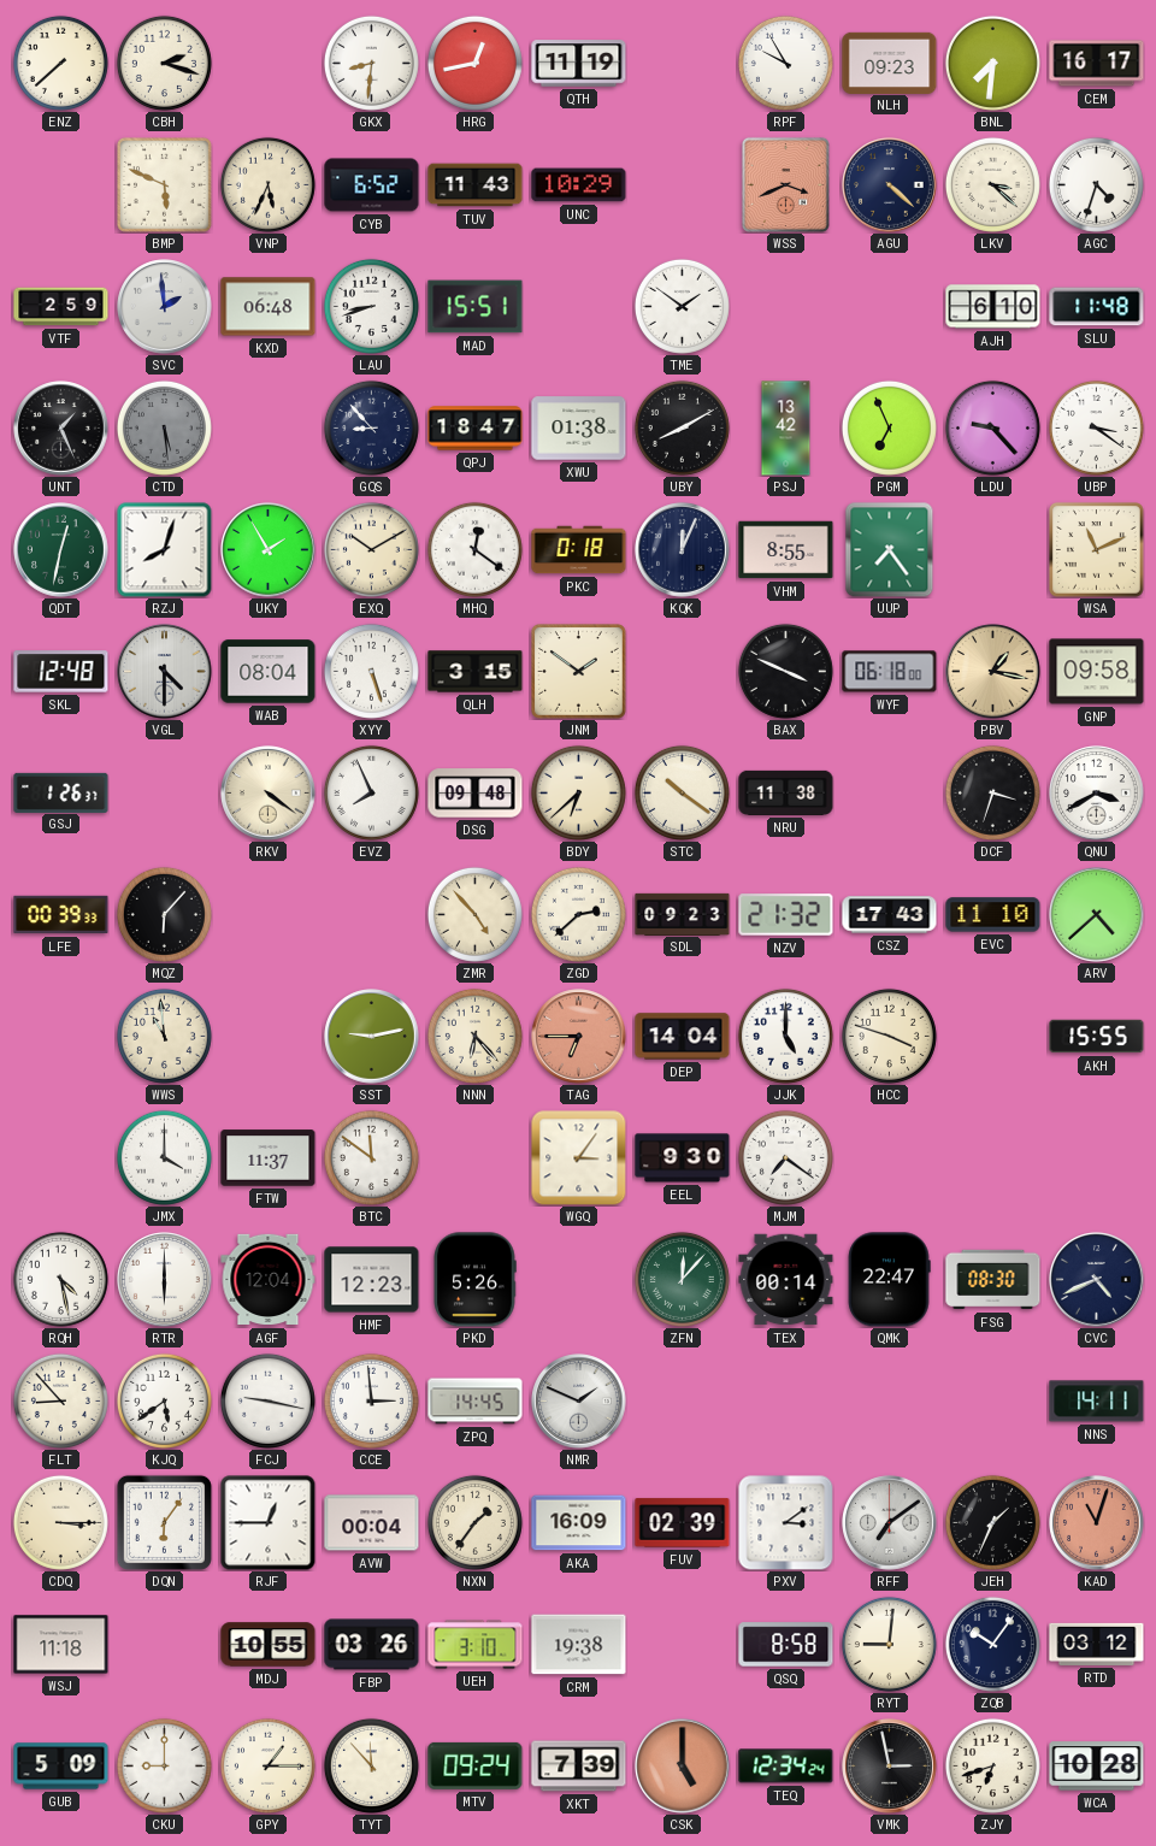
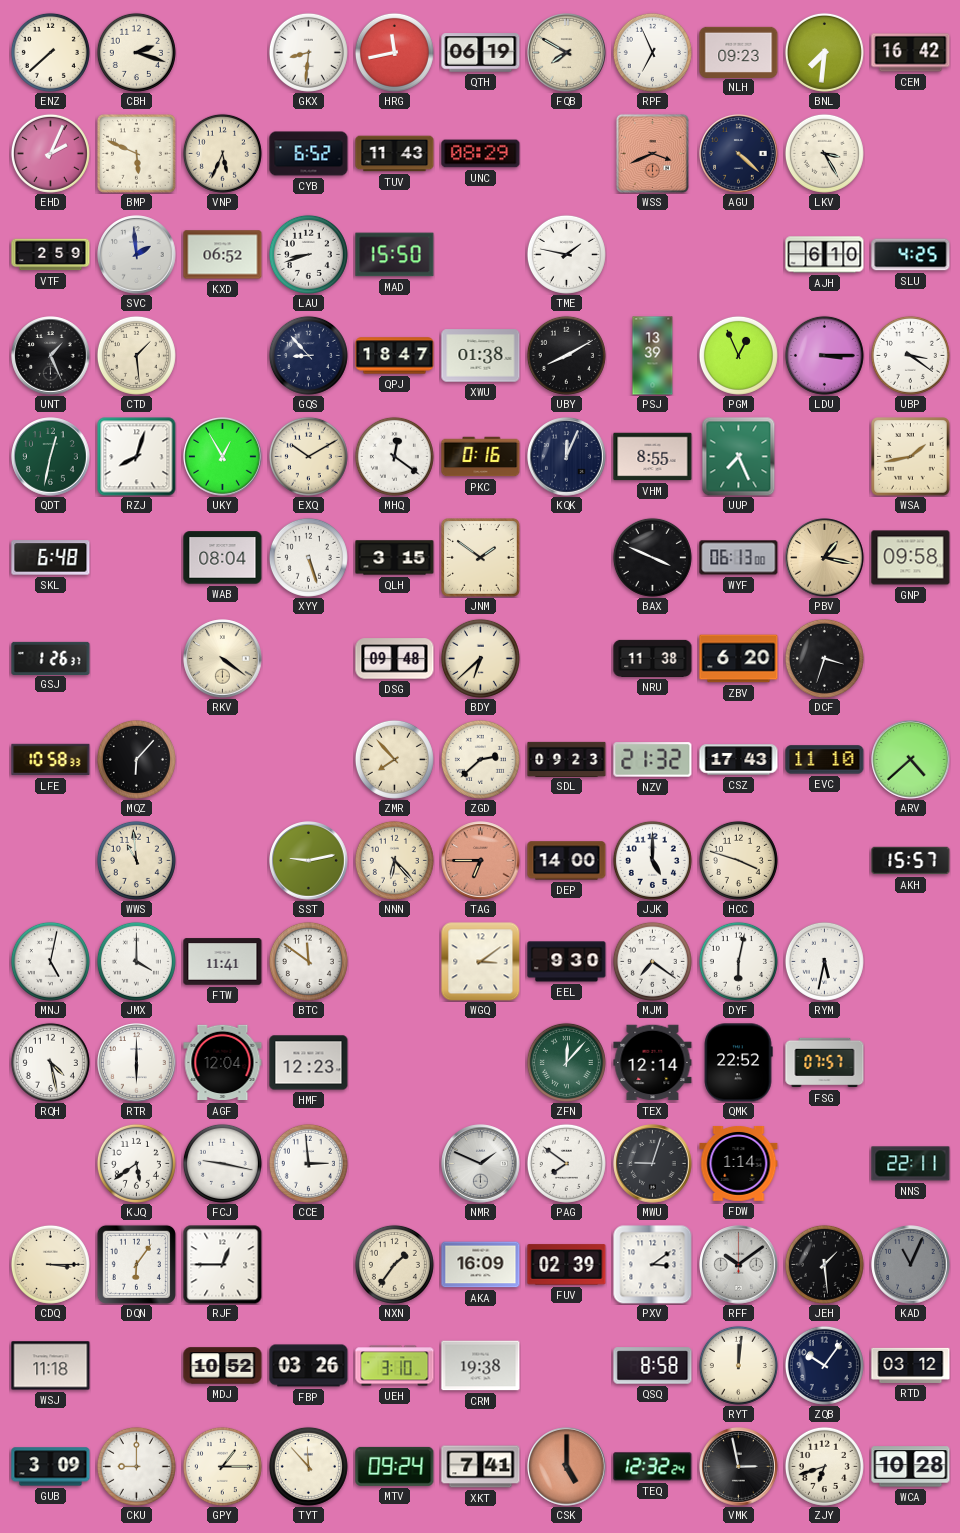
HRG: 12:43 -> 11:43 (394, 52)
QTH: 11:19 -> 06:19 (481, 53)
FQB: none -> 7:50 (567, 53)
RPF: 9:55 -> 6:56 (652, 52)
CEM: 16:17 -> 16:42 (911, 53)
EHD: none -> 2:04 (50, 153)
UNC: 10:29 -> 08:29 (481, 154)
LKV: 3:22 -> 3:25 (824, 153)
AGC: 4:33 -> none (1096, 184)
KXD: 06:48 -> 06:52 (223, 255)
MAD: 15:51 -> 15:50 (395, 255)
TME: 1:51 -> 1:47 (566, 254)
SLU: 11:48 -> 4:25 (911, 255)
CTD: 5:29 -> 1:29 (136, 355)
CTD dial: grey -> cream (136, 355)
PSJ: 13:42 -> 13:39 (653, 356)
PGM: 6:56 -> 12:56 (738, 355)
LDU: 9:23 -> 3:15 (824, 355)
UKY: 1:55 -> 12:55 (223, 457)
PKC: 0:18 -> 0:16 (481, 457)
UUP: 7:24 -> 7:26 (739, 456)
WSA: 11:11 -> 1:43 (911, 457)
SKL: 12:48 -> 6:48 (51, 558)
VGL: 4:30 -> none (165, 672)
WYF: 06:18 -> 06:13 (739, 558)
EVZ: 7:56 -> none (371, 792)
STC: 10:21 -> none (682, 792)
ZBV: none -> 6:20 (739, 659)
QNU: 3:40 -> none (1097, 794)
LFE: 00:39 -> 10:58 (51, 760)
ZMR: 4:53 -> 7:53 (394, 759)
DEP: 14:04 -> 14:00 (567, 861)
AKH: 15:55 -> 15:57 (911, 861)
MNJ: none -> 5:02 (50, 961)
FTW: 11:37 -> 11:41 (223, 962)
WGQ: 3:06 -> 3:09 (480, 961)
DYF: none -> 6:02 (738, 961)
RYM: none -> 5:32 (824, 961)
PKD: 5:26 -> none (474, 1280)
TEX: 00:14 -> 12:14 (653, 1063)
QMK: 22:47 -> 22:52 (738, 1063)
FSG: 08:30 -> 07:57 (825, 1063)
CVC: 4:41 -> none (1097, 1280)
FLT: 8:53 -> none (60, 1400)
ZPQ: 14:45 -> none (476, 1402)
PAG: none -> 7:51 (566, 1163)
MWU: none -> 9:03 (653, 1164)
FDW: none -> 1:14 (739, 1163)
NNS: 14:11 -> 22:11 (911, 1164)
AVW: 00:04 -> none (372, 1523)
RFF: 7:09 -> 10:09 (739, 1265)
JEH: 1:34 -> 1:29 (824, 1264)
KAD: 11:03 -> 11:04 (911, 1265)
KAD dial: salmon -> grey (911, 1265)
MDJ: 10:55 -> 10:52 (223, 1366)
RYT: 9:01 -> 12:01 (738, 1365)
GUB: 5:09 -> 3:09 (51, 1467)
XKT: 7:39 -> 7:41 (481, 1467)
TEQ: 12:34 -> 12:32 (653, 1467)
